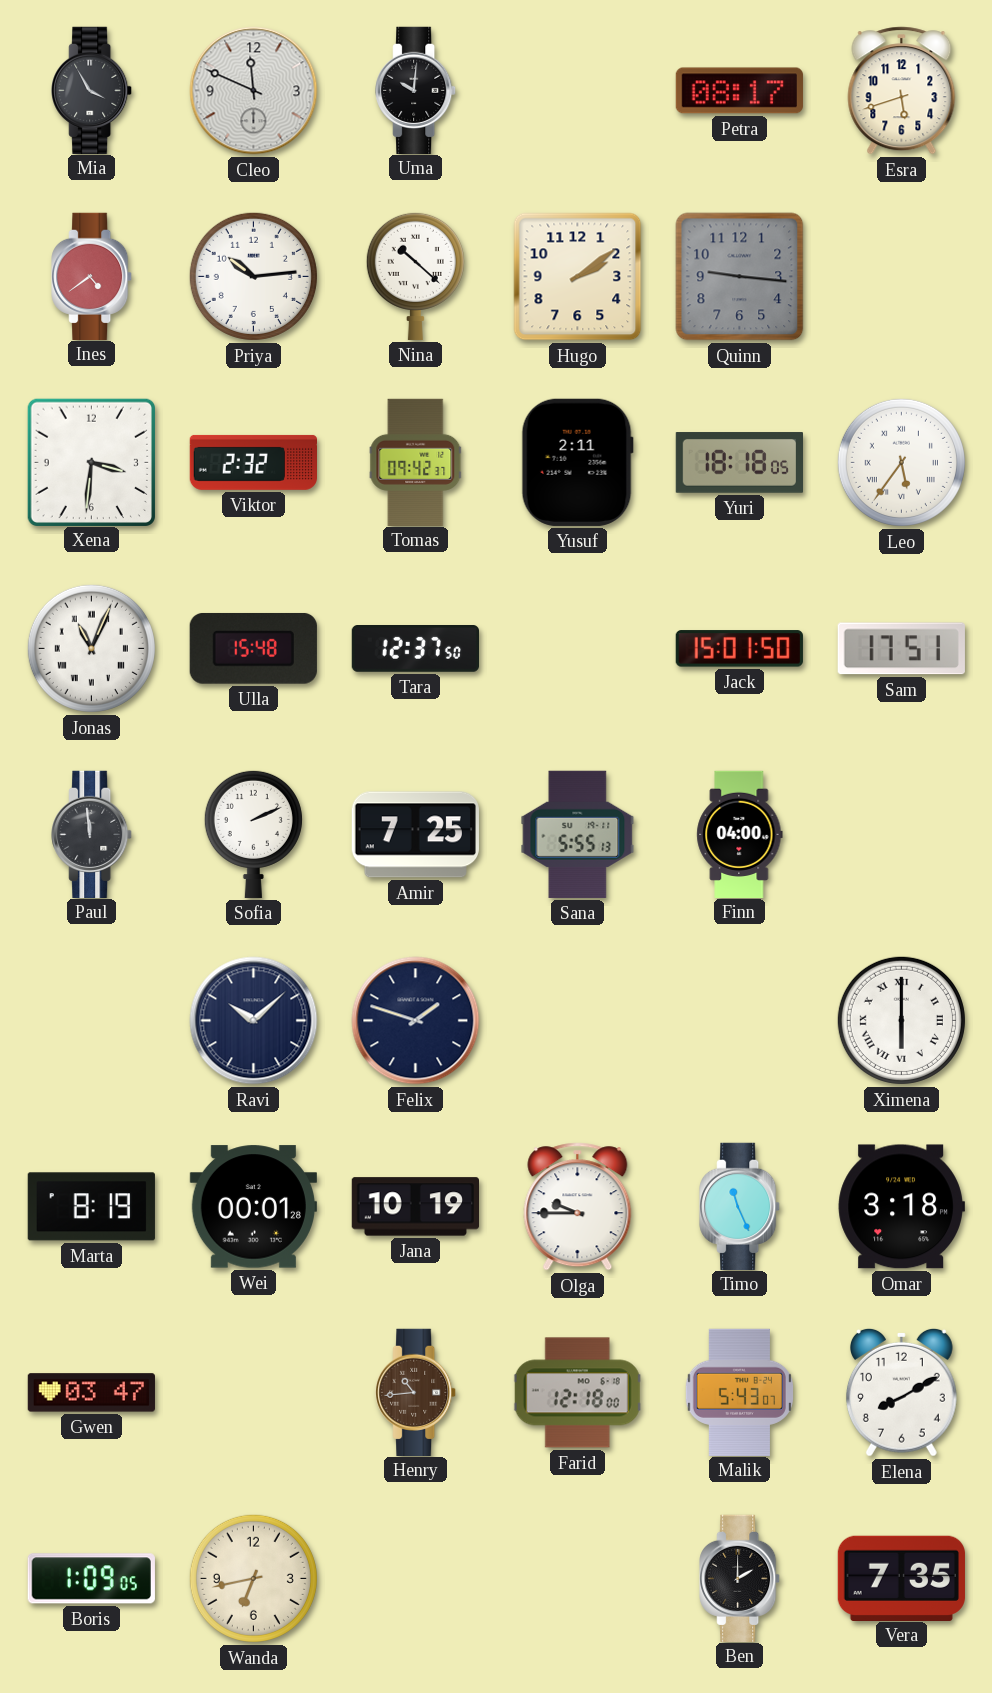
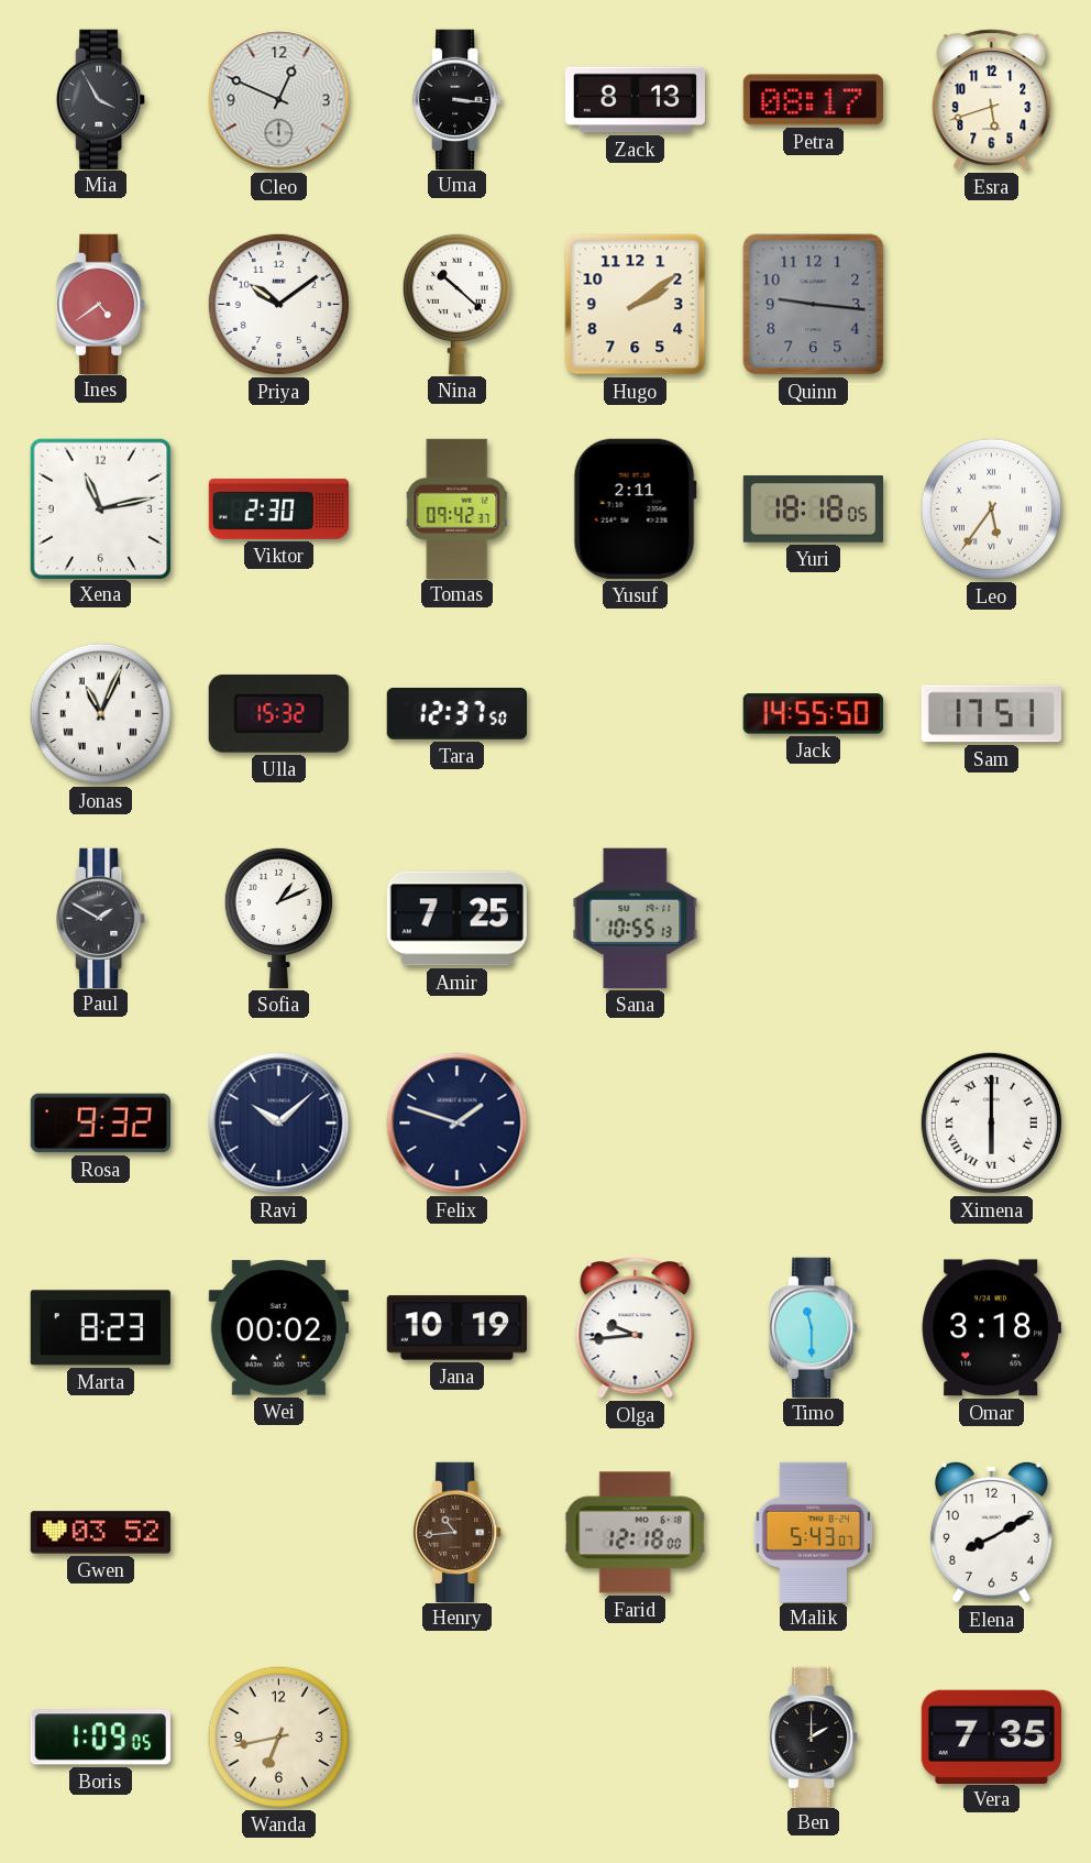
Cleo: 11:49 -> 12:49 (279, 100)
Uma: 10:01 -> 3:16 (458, 99)
Zack: none -> 8:13 (635, 100)
Priya: 10:14 -> 10:09 (278, 304)
Xena: 3:31 -> 11:13 (100, 508)
Viktor: 2:32 -> 2:30 (278, 508)
Ulla: 15:48 -> 15:32 (278, 713)
Jack: 15:01 -> 14:55 (813, 714)
Paul: 11:59 -> 1:50 (101, 918)
Sofia: 2:11 -> 1:11 (278, 918)
Sana: 5:55 -> 10:55 (636, 918)
Finn: 04:00 -> none (740, 834)
Rosa: none -> 9:32 (100, 1124)
Marta: 8:19 -> 8:23 (100, 1328)
Wei: 00:01 -> 00:02 (278, 1328)
Olga: 9:45 -> 9:44 (636, 1328)
Timo: 11:26 -> 11:30 (814, 1327)
Gwen: 03:47 -> 03:52 (100, 1533)
